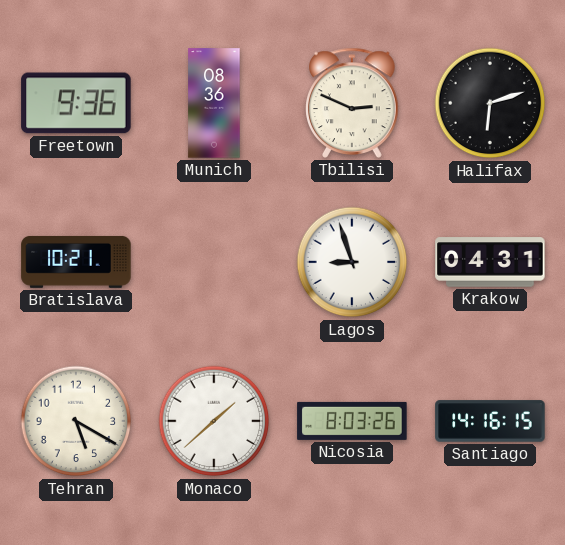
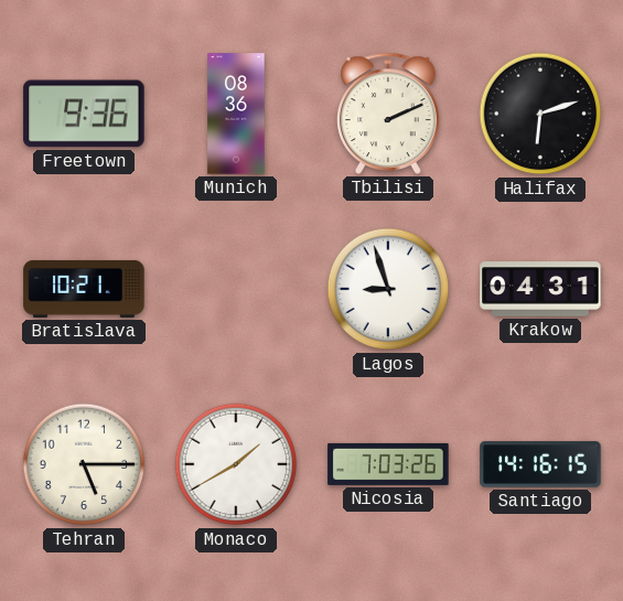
Tbilisi: 2:49 -> 2:11 (388, 114)
Tehran: 5:20 -> 5:15 (84, 464)
Monaco: 1:38 -> 1:40 (236, 464)
Nicosia: 8:03 -> 7:03 (388, 464)
